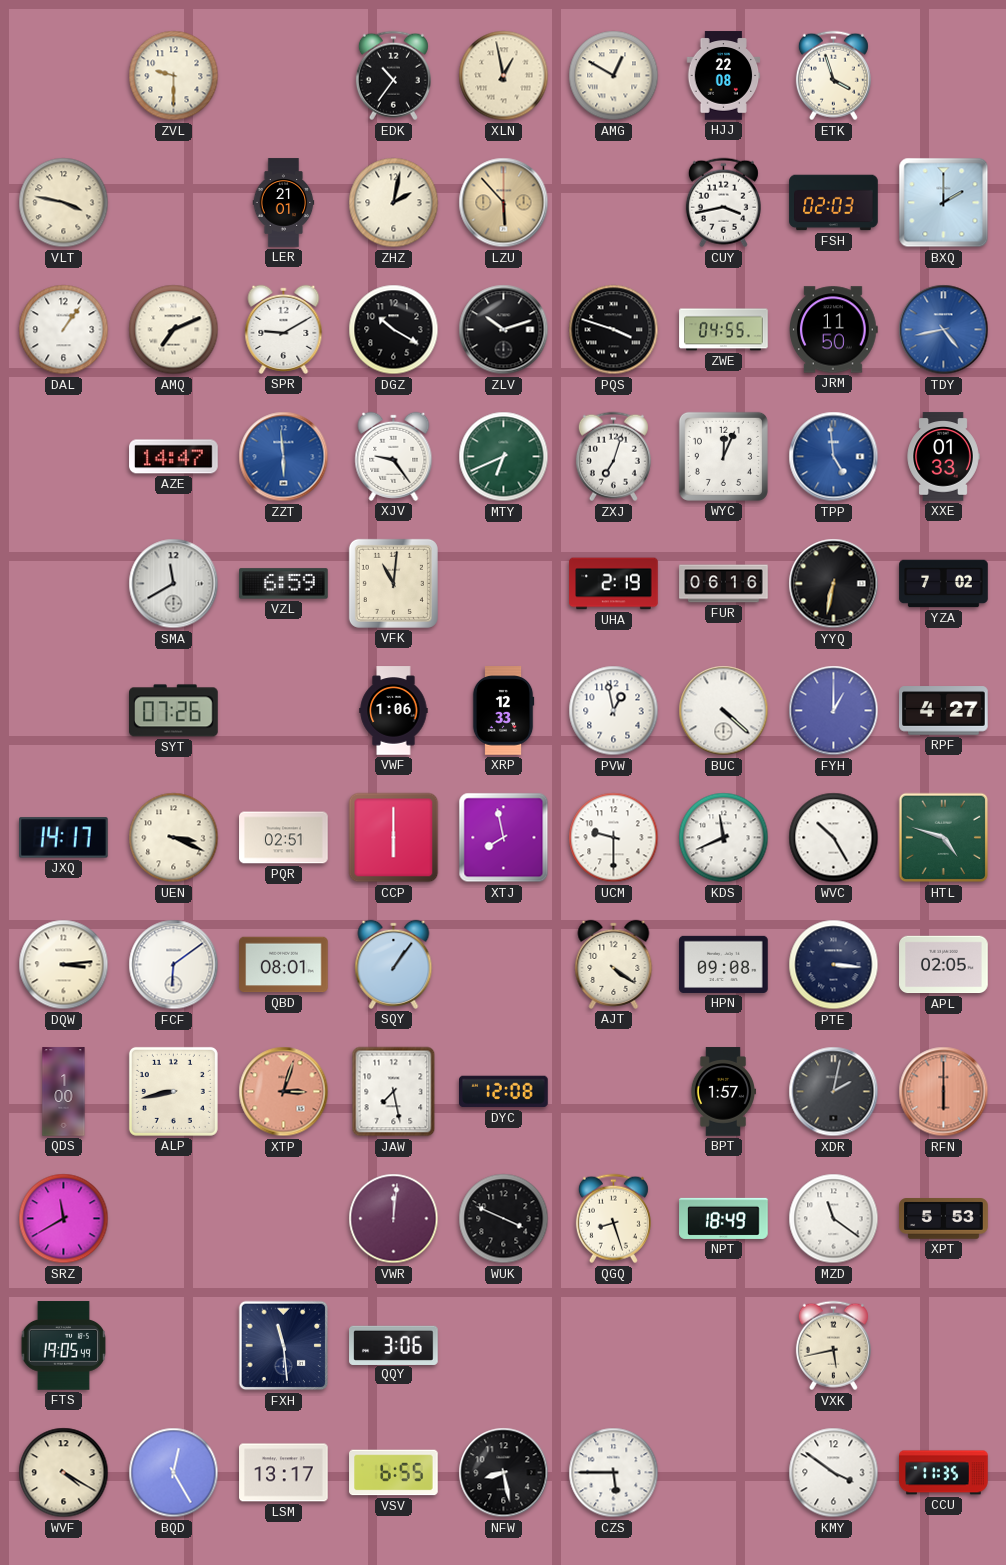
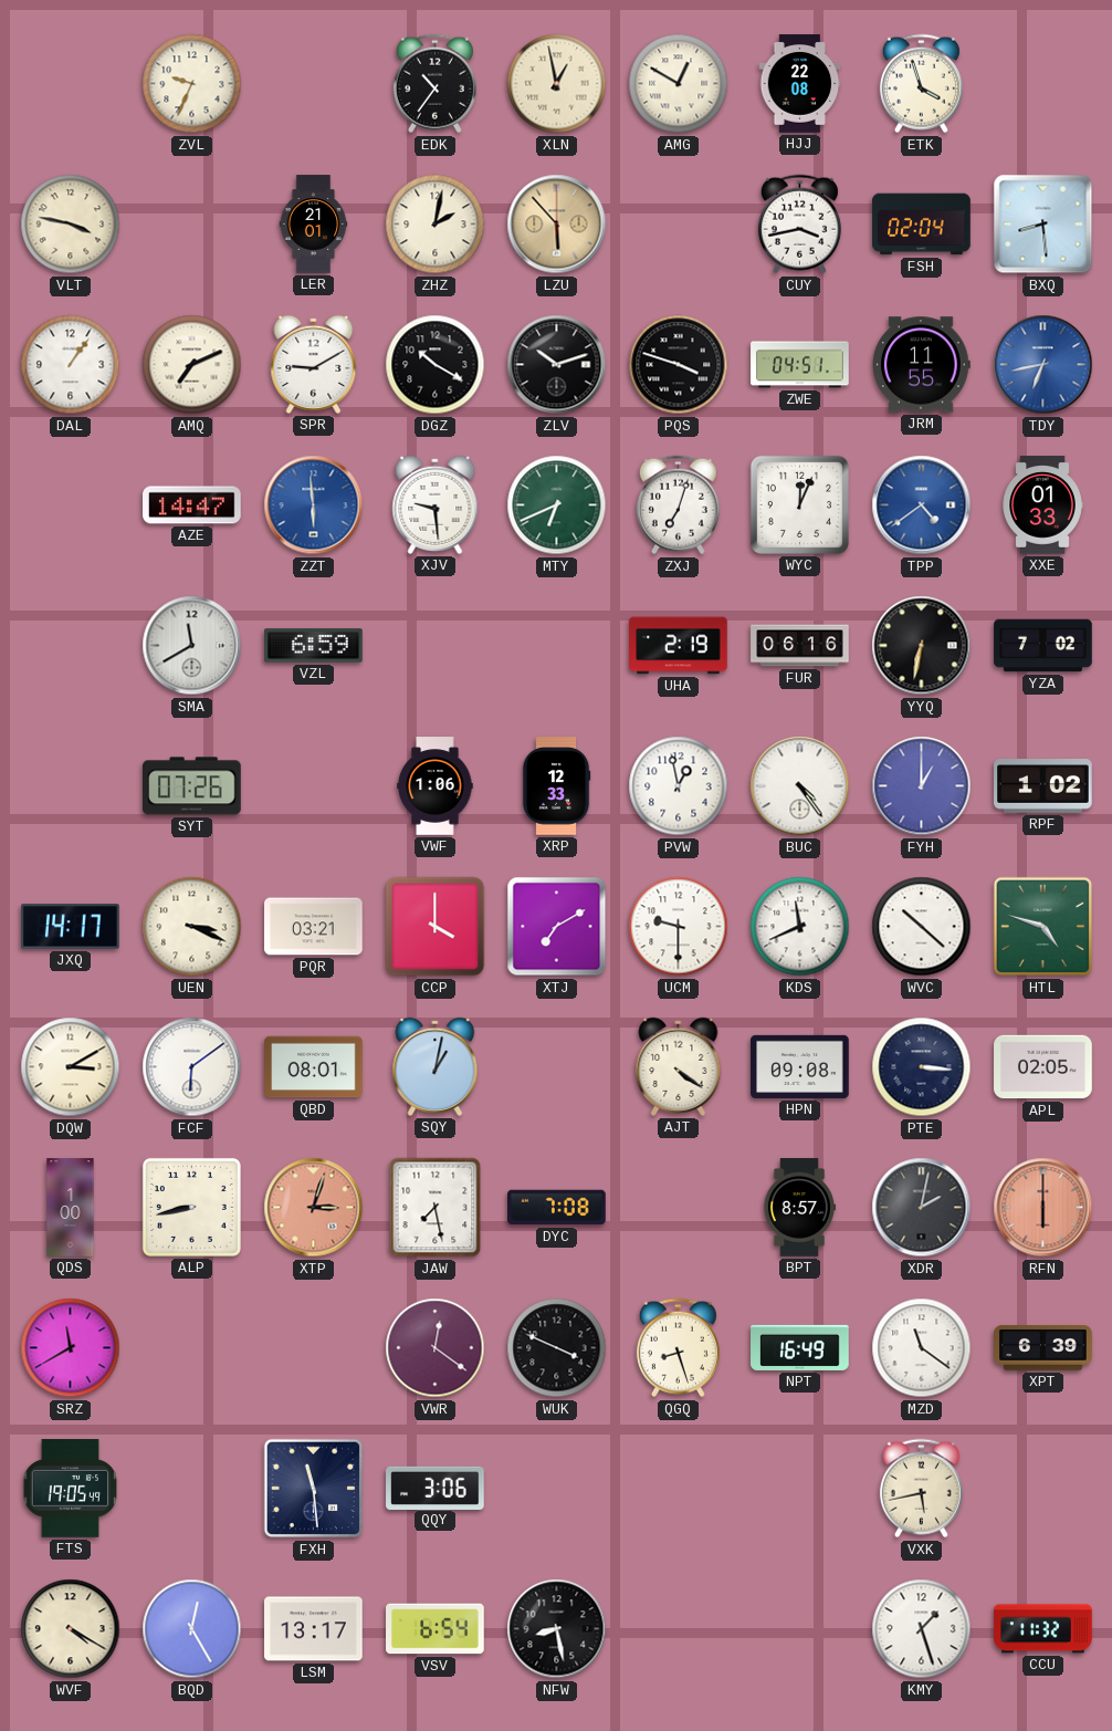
ZVL: 9:30 -> 9:34 (192, 84)
FSH: 02:03 -> 02:04 (922, 225)
BXQ: 2:00 -> 8:29 (1043, 225)
ZWE: 04:55 -> 04:51 (800, 365)
JRM: 11:50 -> 11:55 (922, 365)
TDY: 4:43 -> 6:43 (1043, 365)
XJV: 9:24 -> 9:29 (436, 504)
TPP: 4:59 -> 4:39 (922, 505)
VFK: 11:01 -> none (393, 583)
BUC: 4:22 -> 4:24 (800, 786)
RPF: 4:27 -> 1:02 (1043, 786)
PQR: 02:51 -> 03:21 (314, 927)
CCP: 6:00 -> 4:00 (436, 927)
XTJ: 7:58 -> 7:10 (557, 927)
WVC: 10:25 -> 10:22 (922, 927)
DQW: 3:14 -> 3:10 (71, 1067)
SQY: 1:06 -> 1:02 (436, 1066)
DYC: 12:08 -> 7:08 (557, 1208)
BPT: 1:57 -> 8:57 (798, 1208)
VWR: 12:01 -> 12:21 (436, 1348)
NPT: 18:49 -> 16:49 (800, 1347)
XPT: 5:53 -> 6:39 (1043, 1348)
VSV: 6:55 -> 6:54 (436, 1629)
CZS: 5:45 -> none (614, 1473)
KMY: 3:51 -> 1:27 (922, 1629)
CCU: 11:35 -> 11:32 (1043, 1629)
